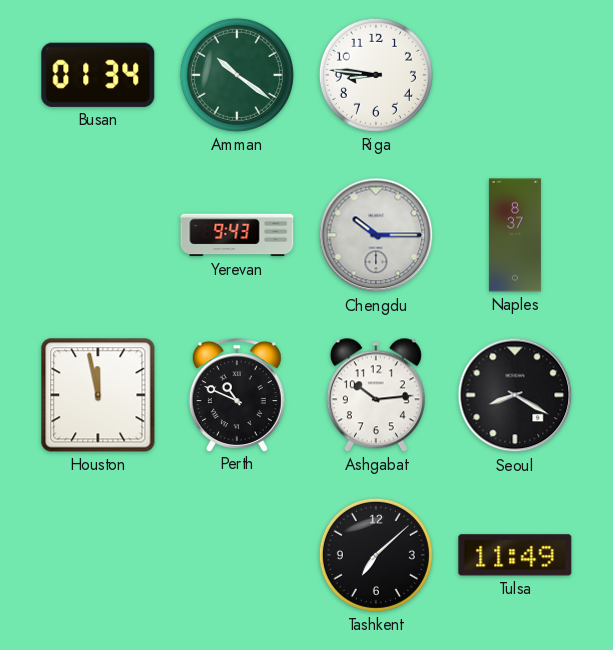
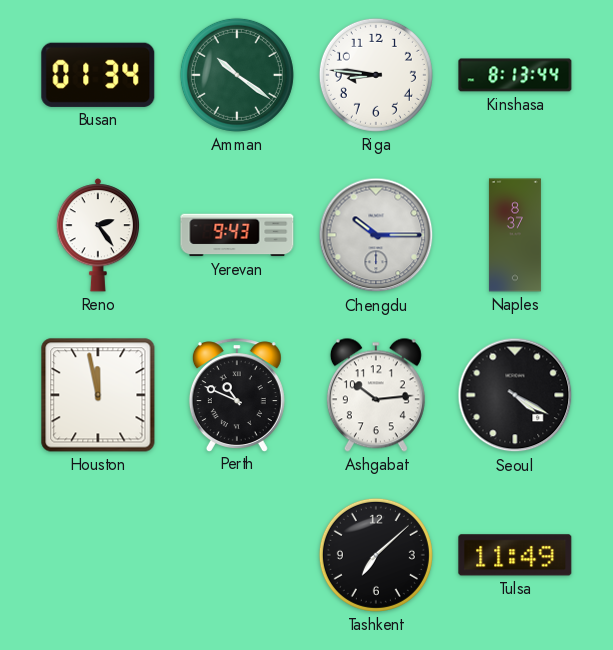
Kinshasa: none -> 8:13 (515, 75)
Reno: none -> 2:24 (97, 235)
Seoul: 8:20 -> 4:20 (515, 395)
